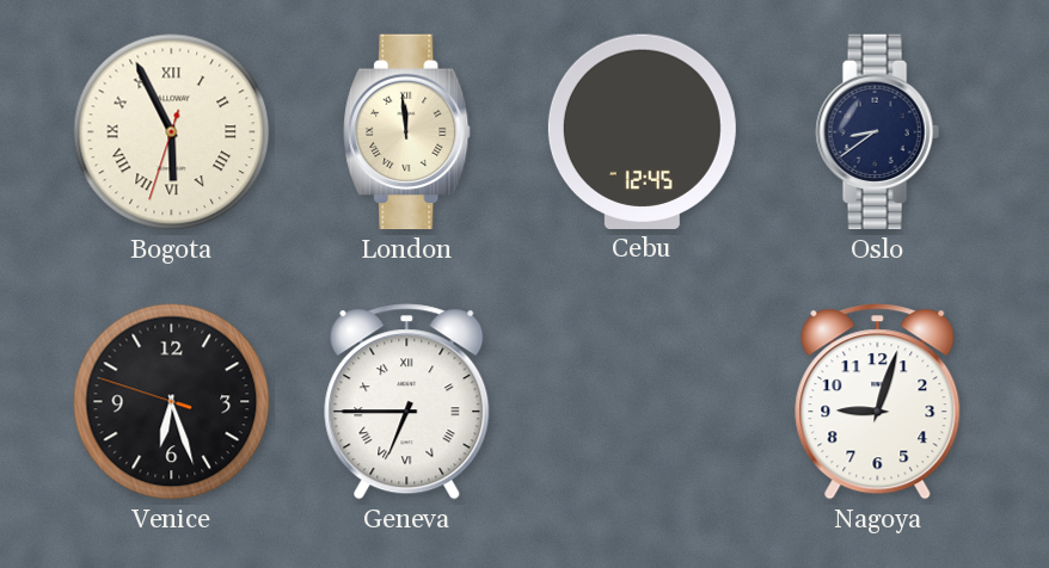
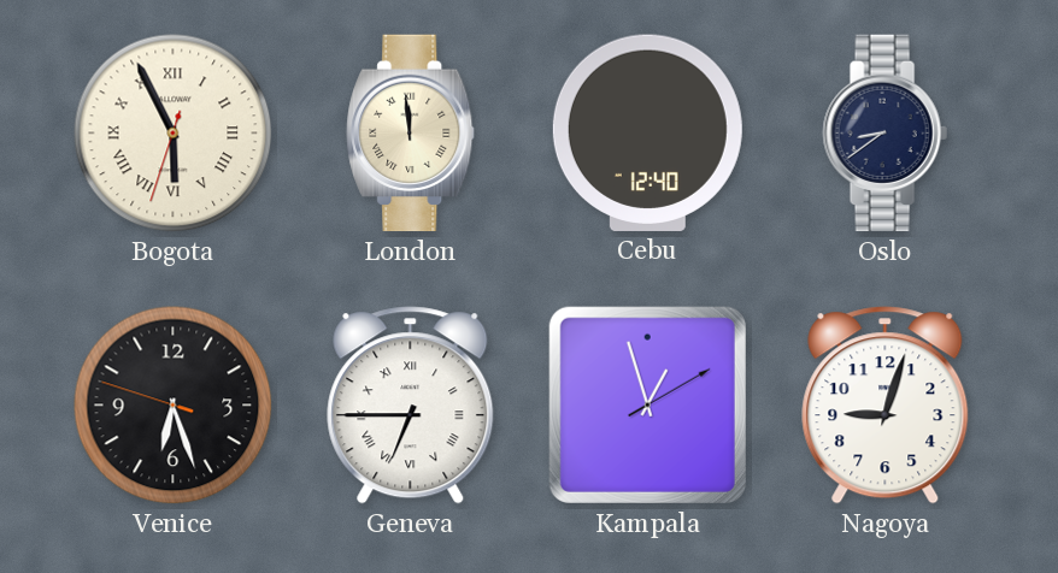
Cebu: 12:45 -> 12:40 (647, 132)
Kampala: none -> 12:57 (647, 404)
